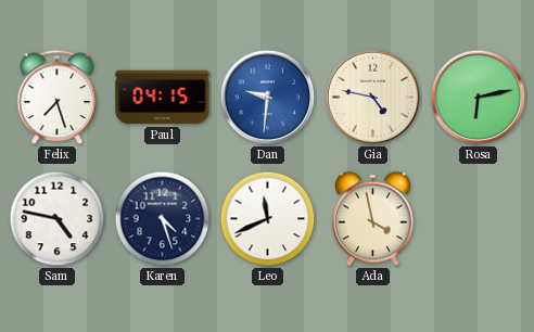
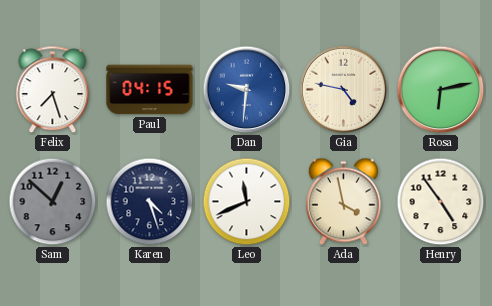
Sam: 4:47 -> 12:52 (53, 202)
Sam dial: white -> grey (53, 202)
Henry: none -> 4:54 (441, 202)
